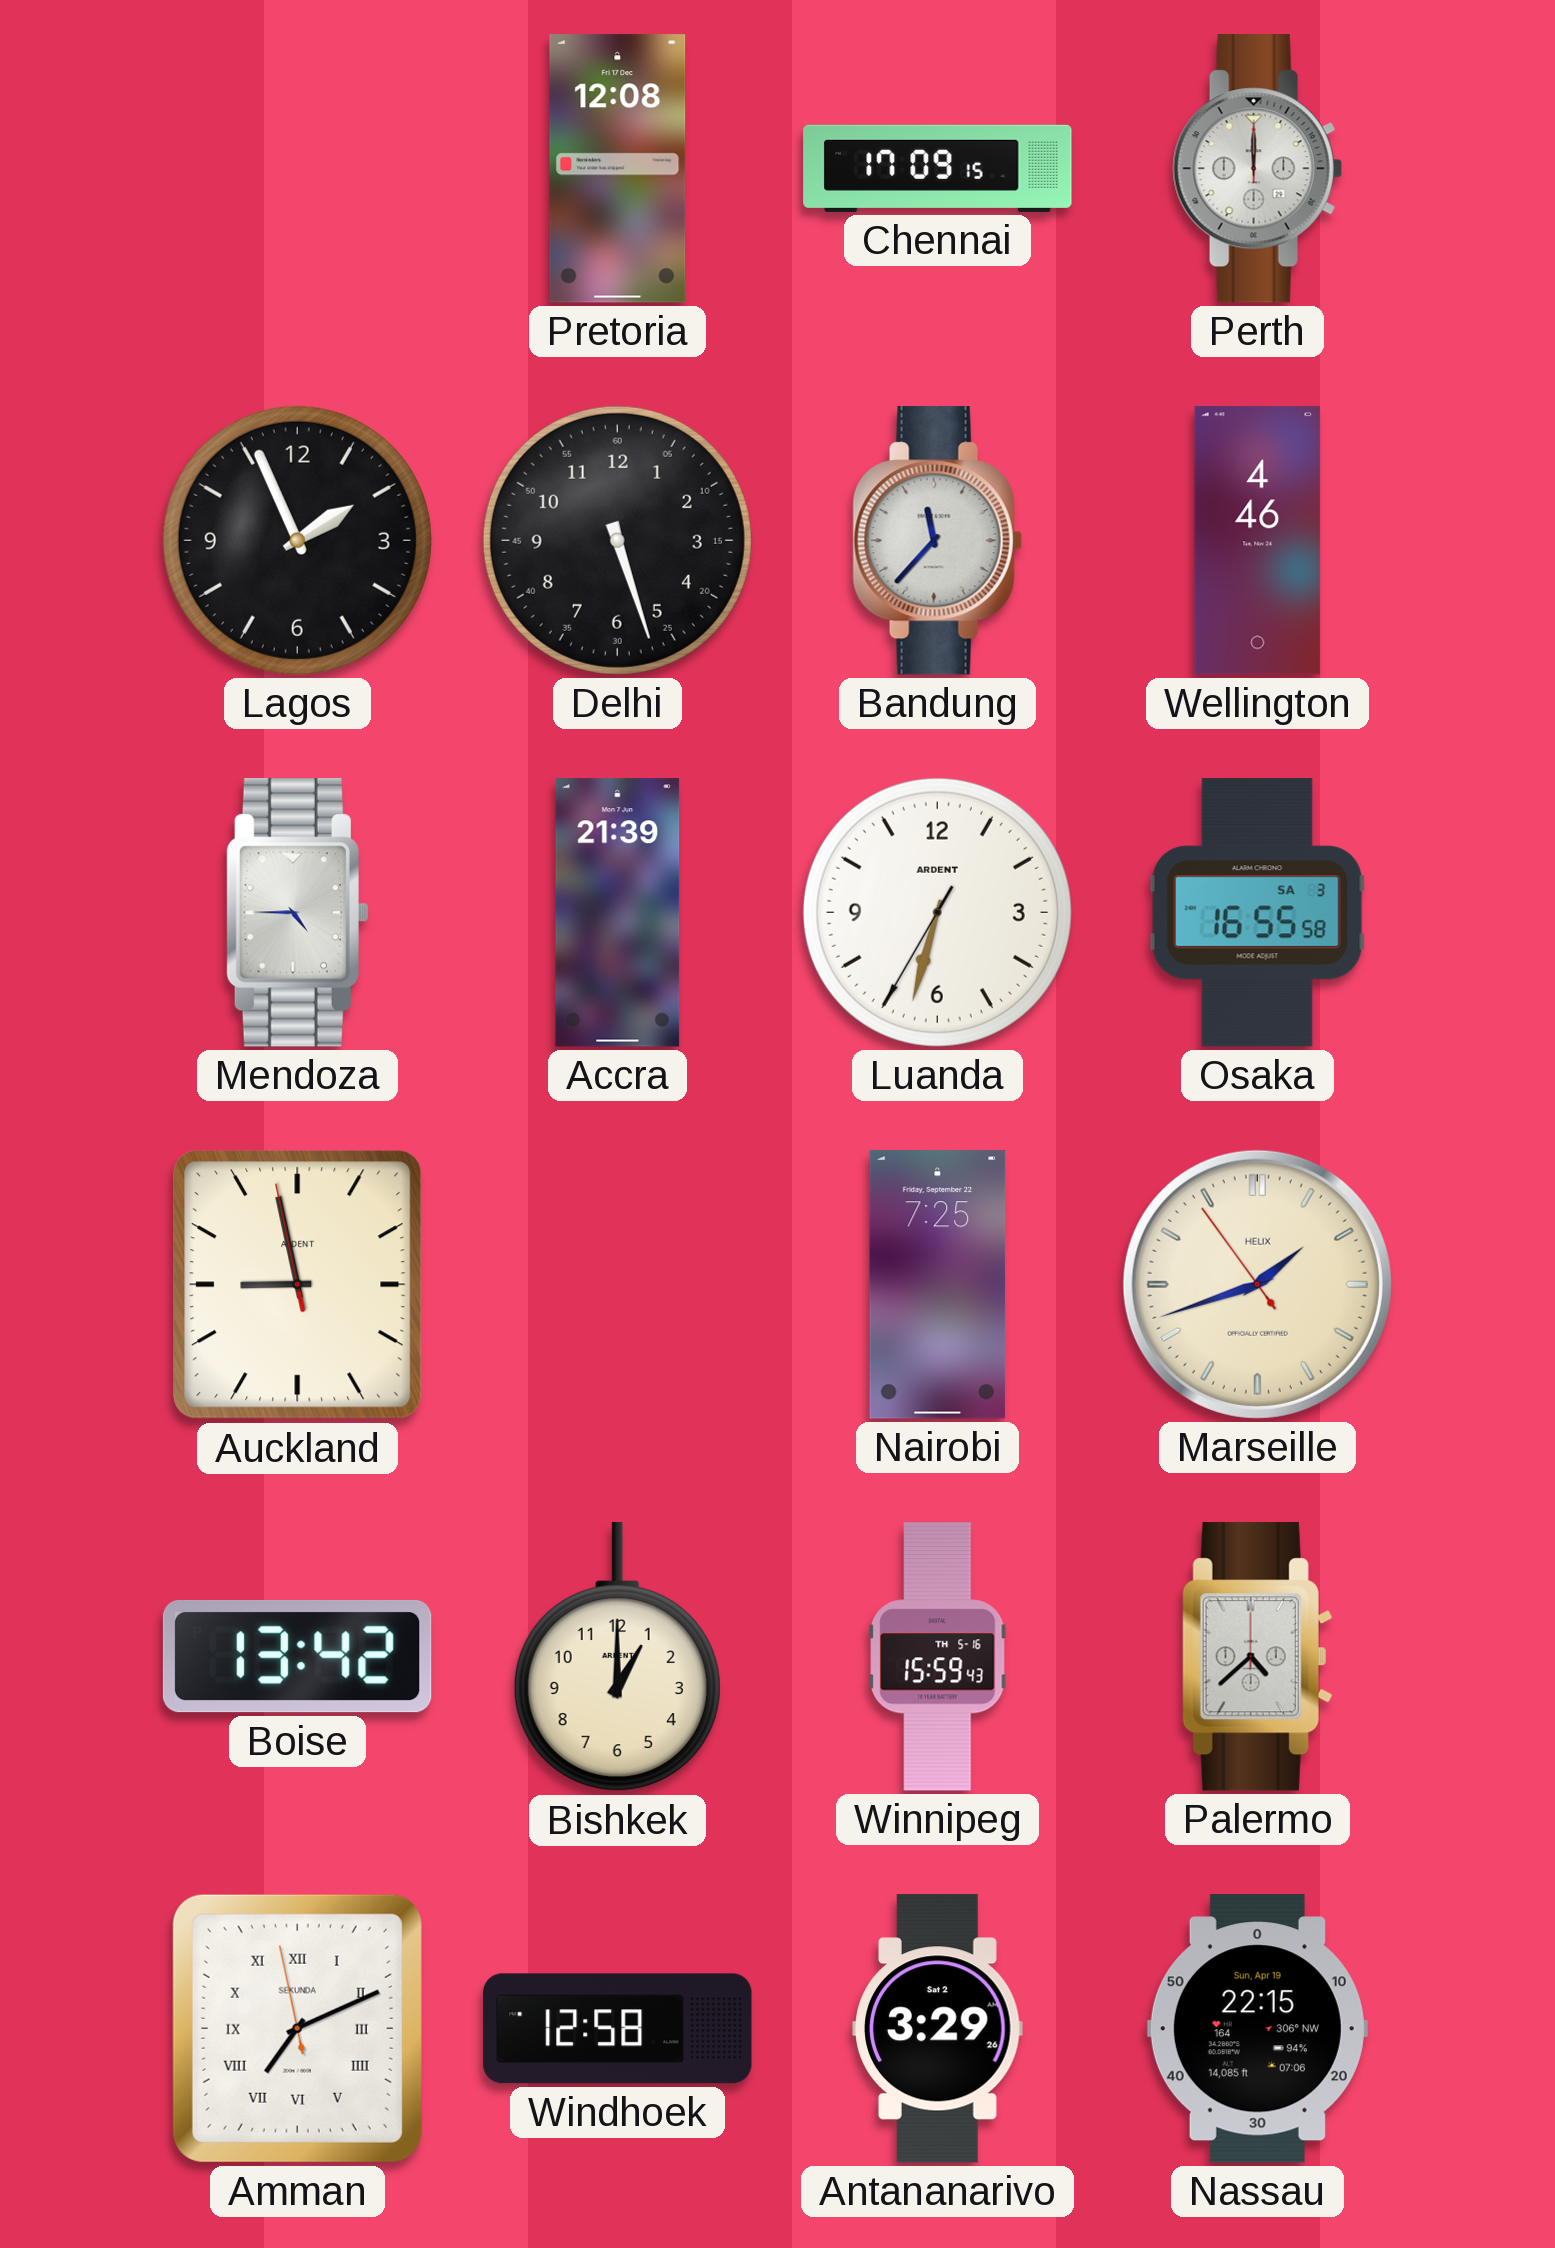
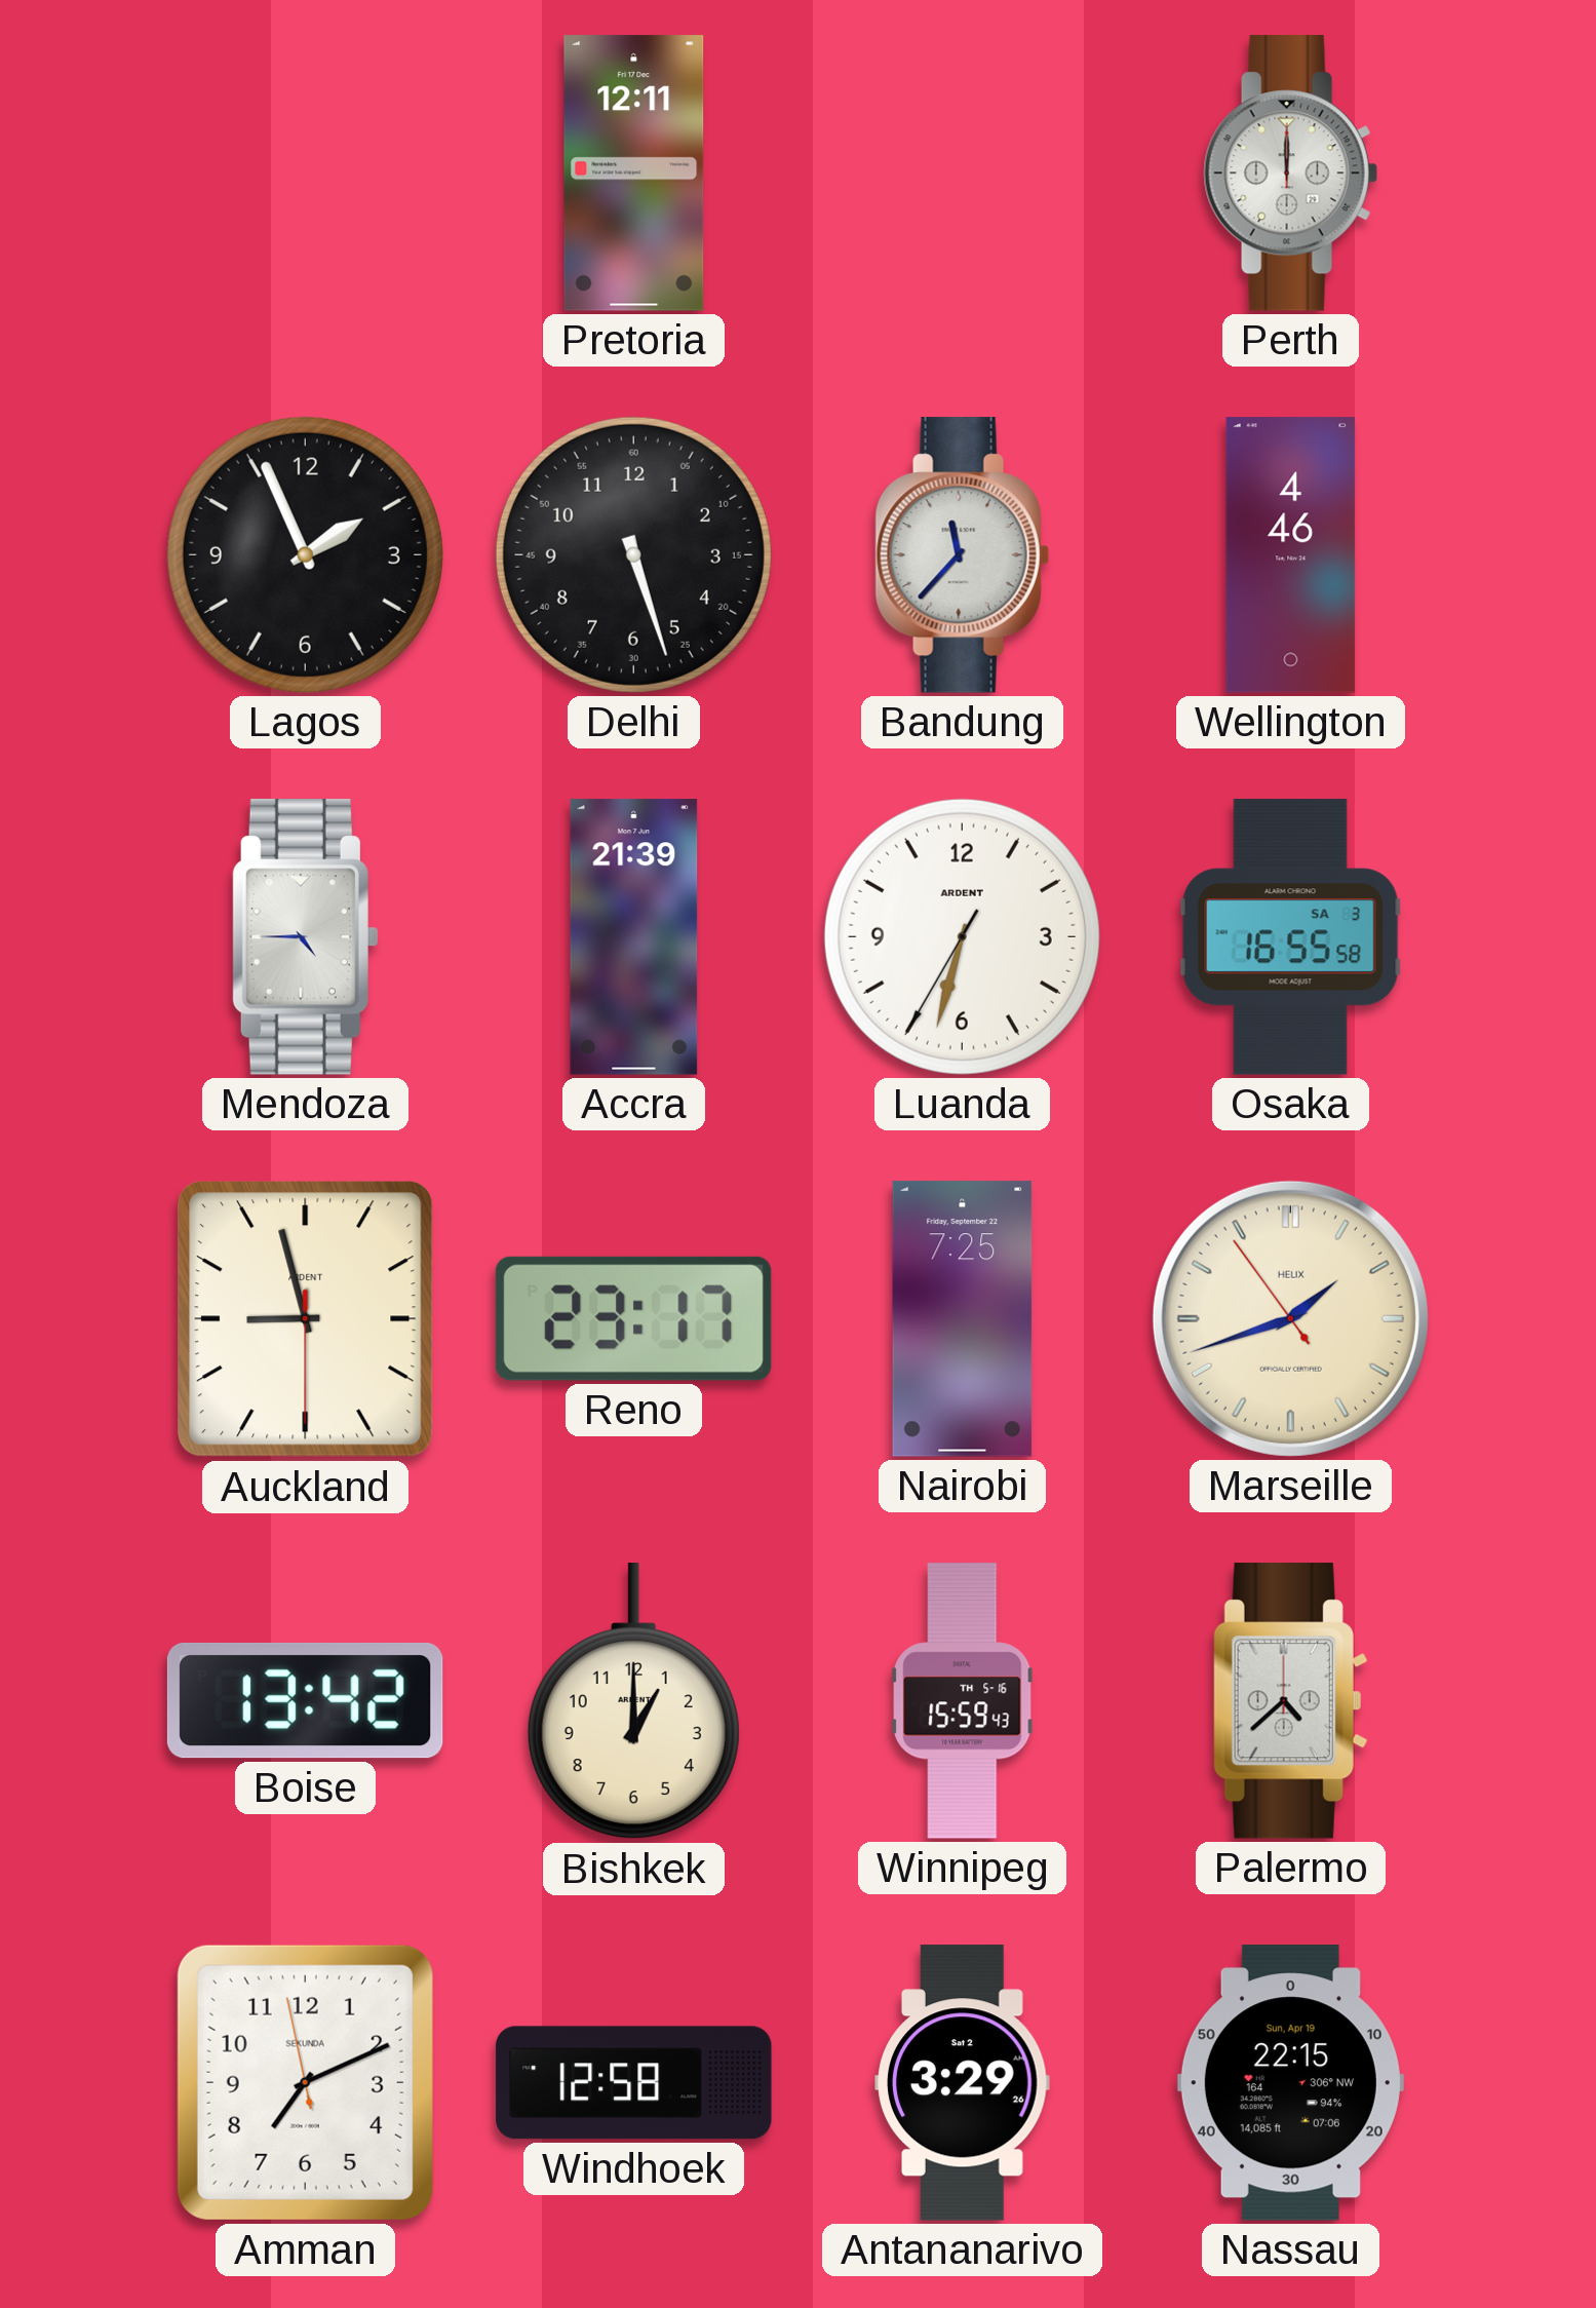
Pretoria: 12:08 -> 12:11 (634, 174)
Chennai: 17:09 -> none (938, 168)
Auckland: 8:57:58 -> 8:57:30 (306, 1319)
Reno: none -> 23:17 (633, 1318)
Amman numerals: Roman -> Arabic (305, 2082)
